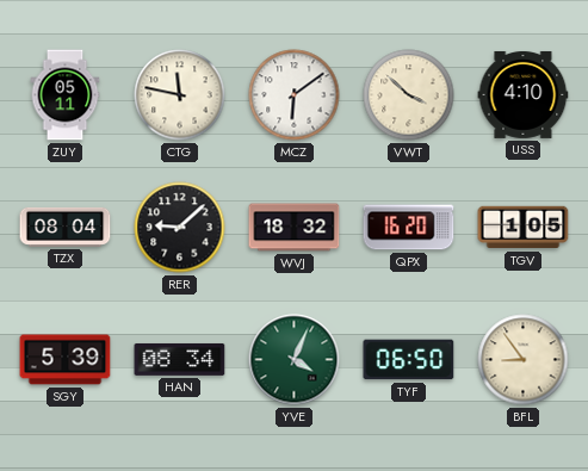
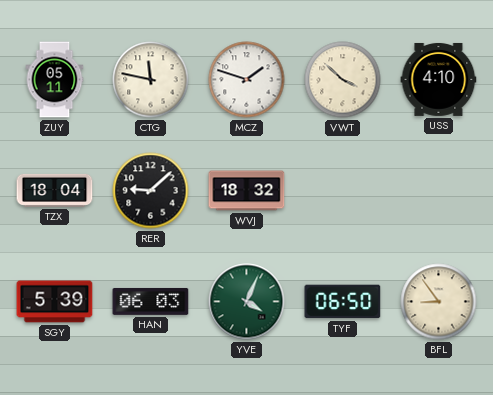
MCZ: 6:09 -> 1:48 (247, 80)
TZX: 08:04 -> 18:04 (55, 190)
QPX: 16:20 -> none (409, 228)
TGV: 1:05 -> none (524, 228)
HAN: 08:34 -> 06:03 (151, 301)
